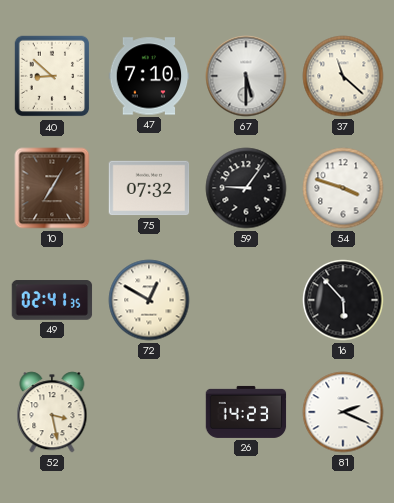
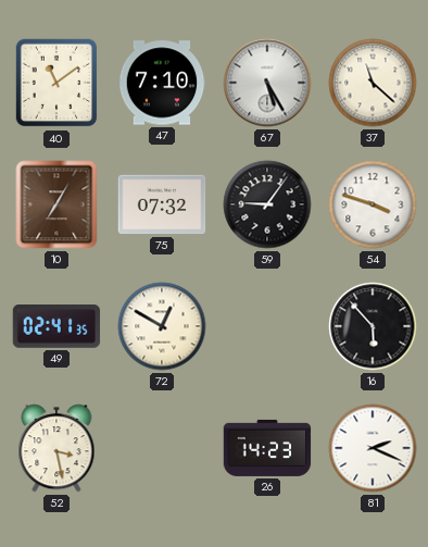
40: 8:52 -> 11:09 (56, 83)
67: 5:30 -> 5:25 (267, 83)
